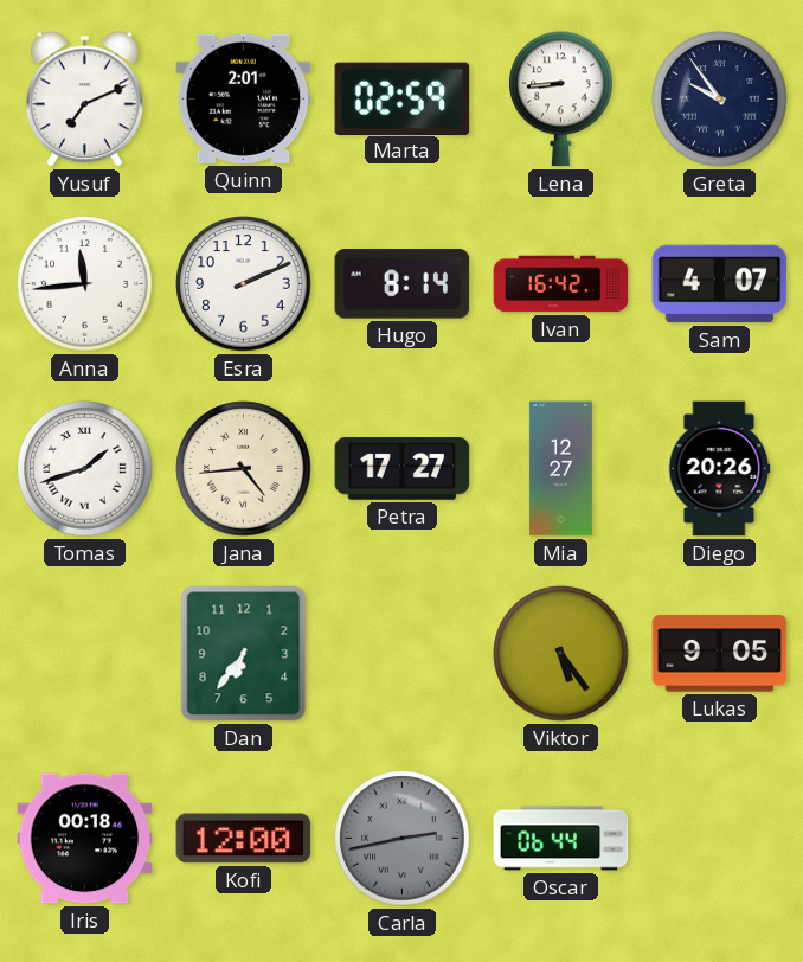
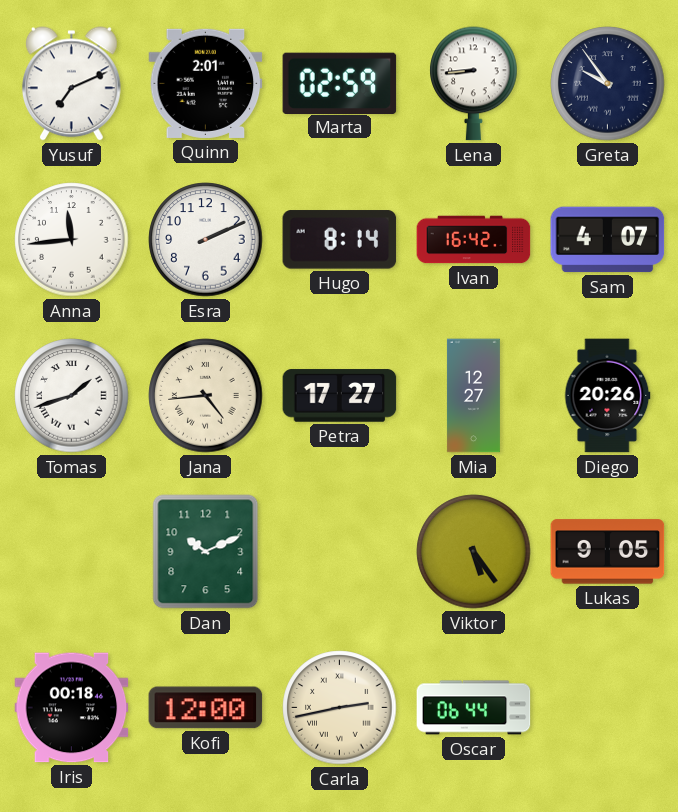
Dan: 6:36 -> 10:11 (206, 552)
Carla dial: grey -> cream (340, 708)
